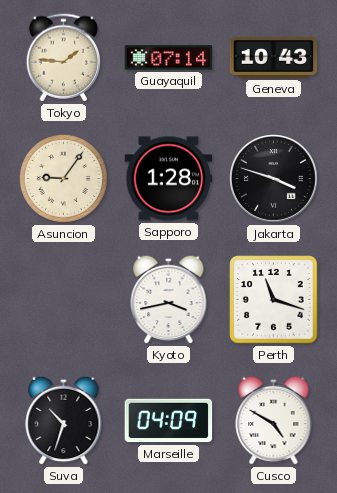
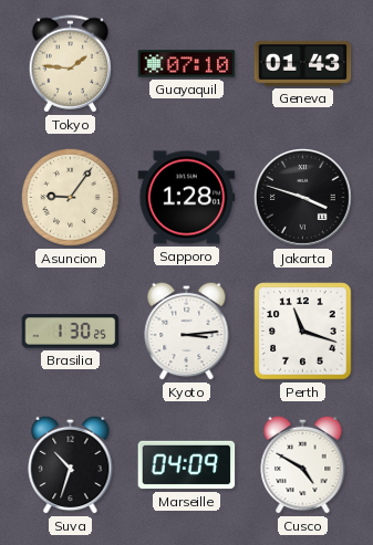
Guayaquil: 07:14 -> 07:10 (187, 64)
Geneva: 10:43 -> 01:43 (303, 63)
Brasilia: none -> 1:30 (71, 332)
Kyoto: 3:43 -> 3:14 (187, 331)
